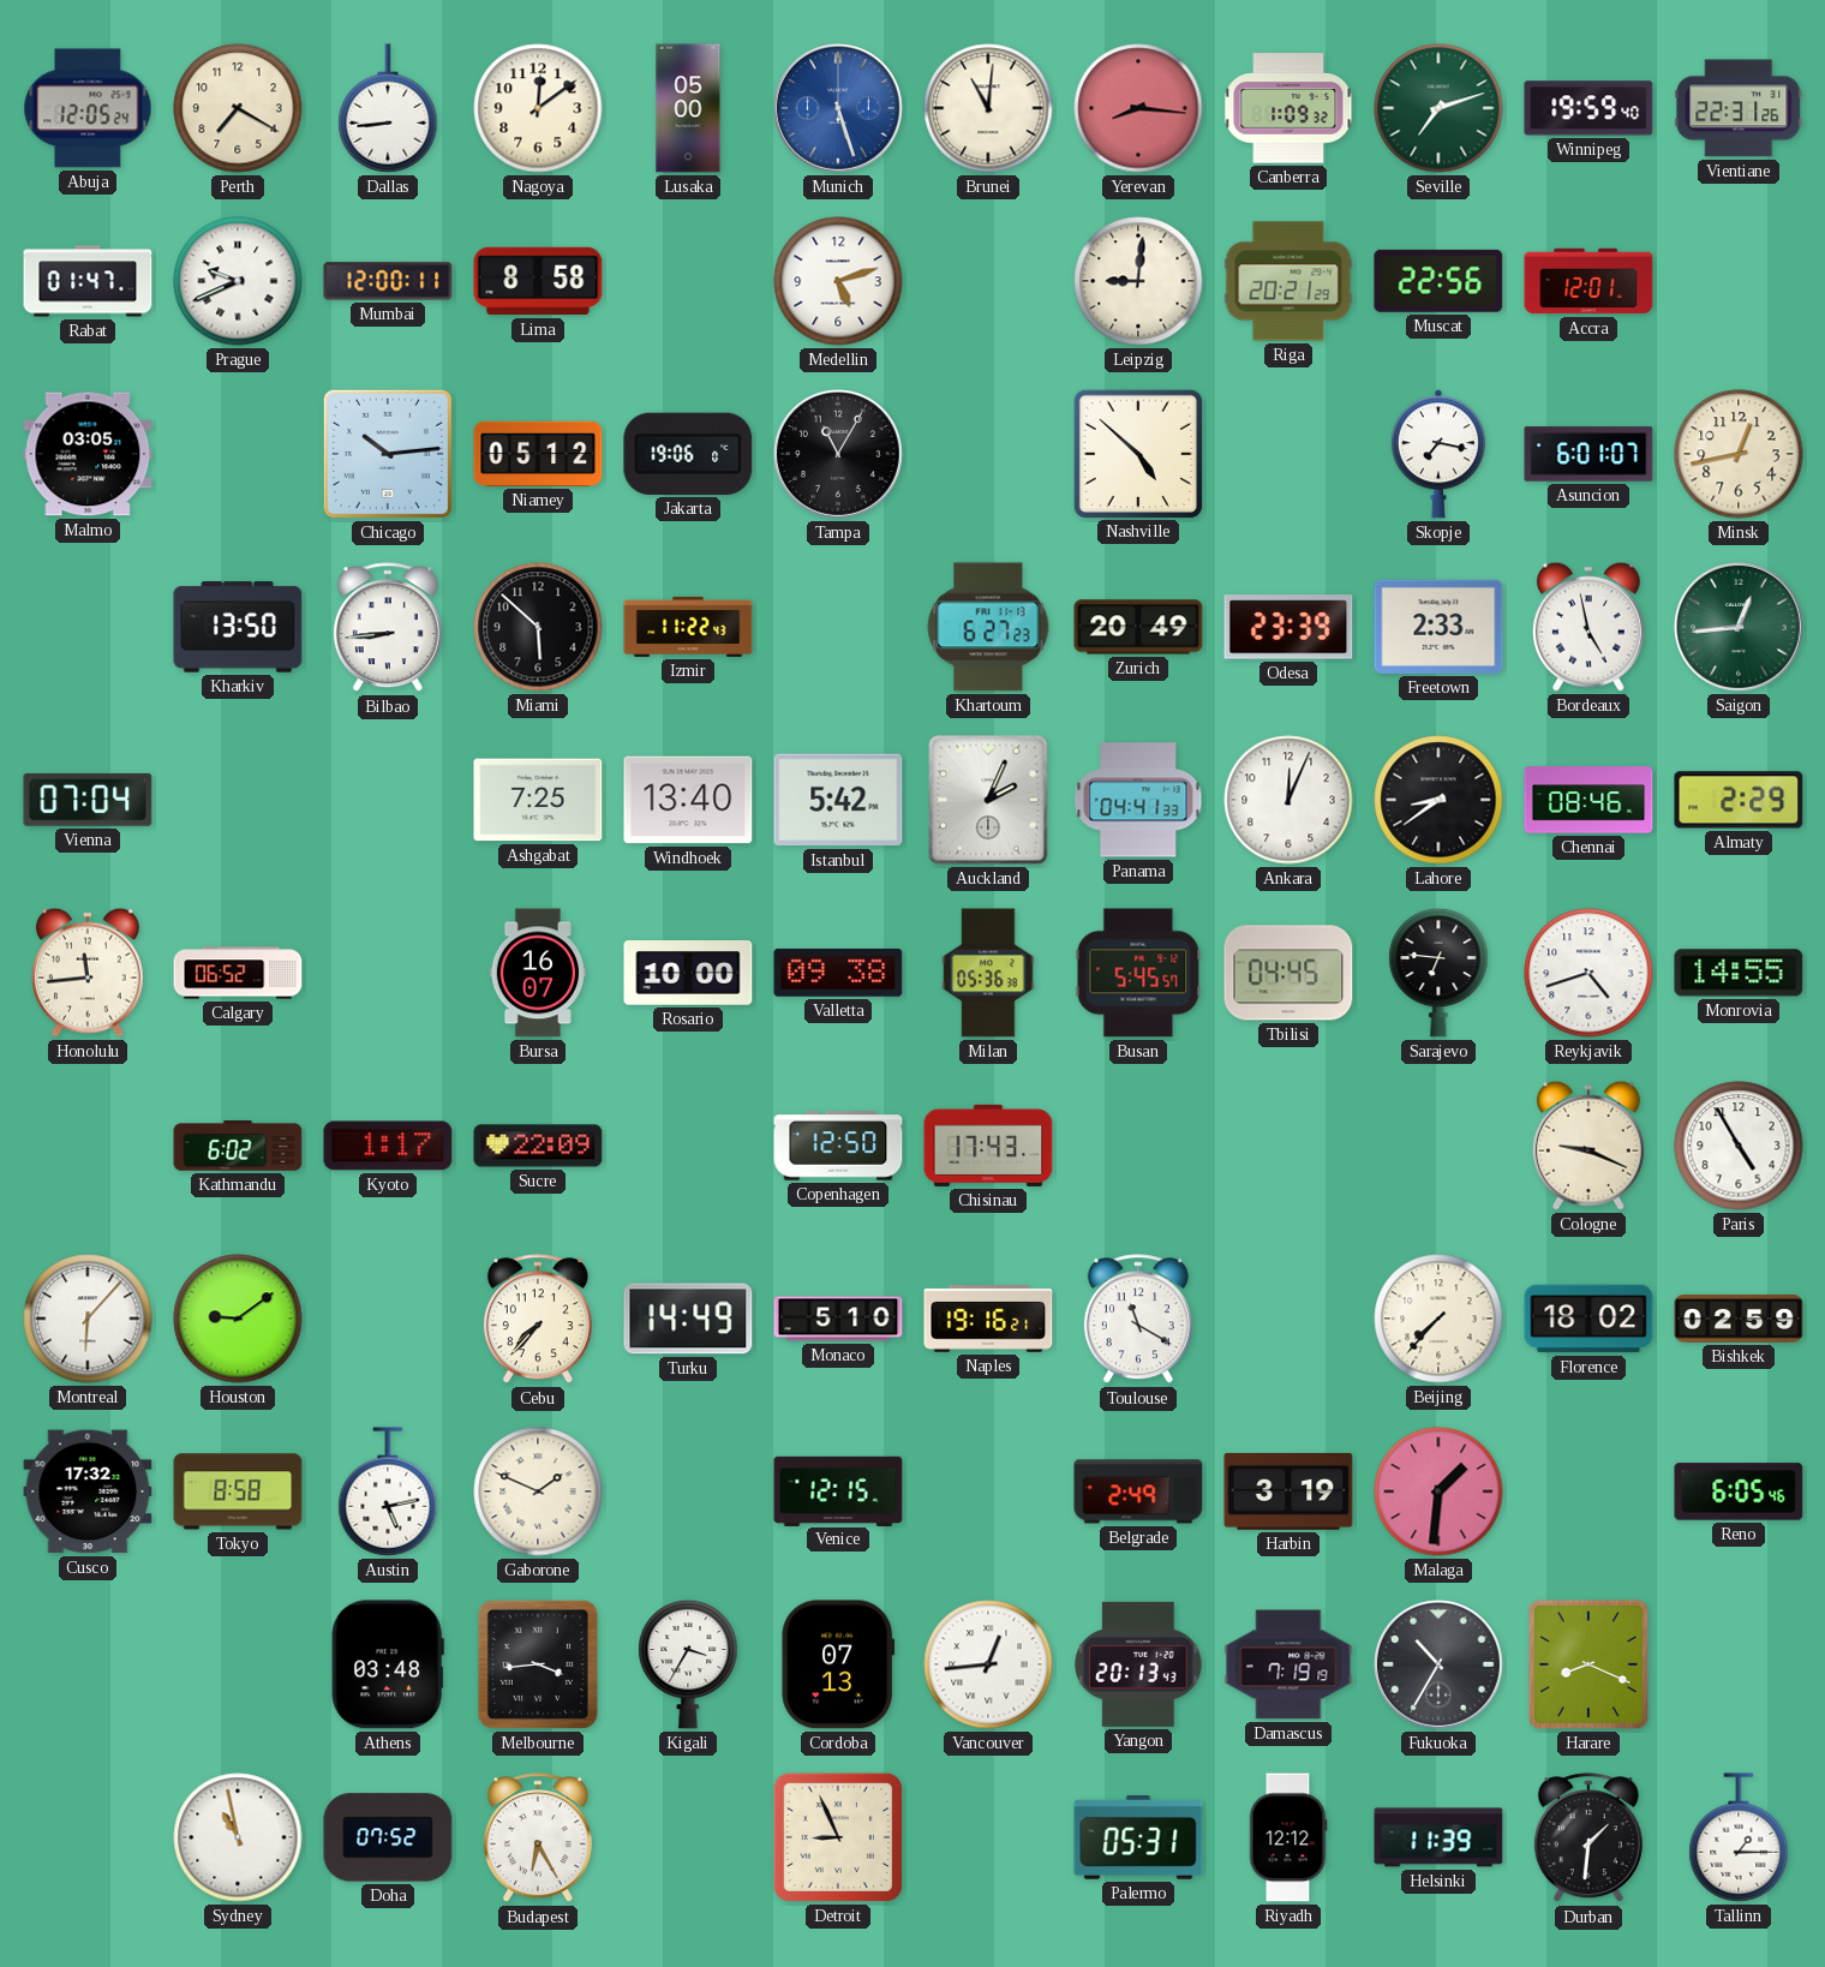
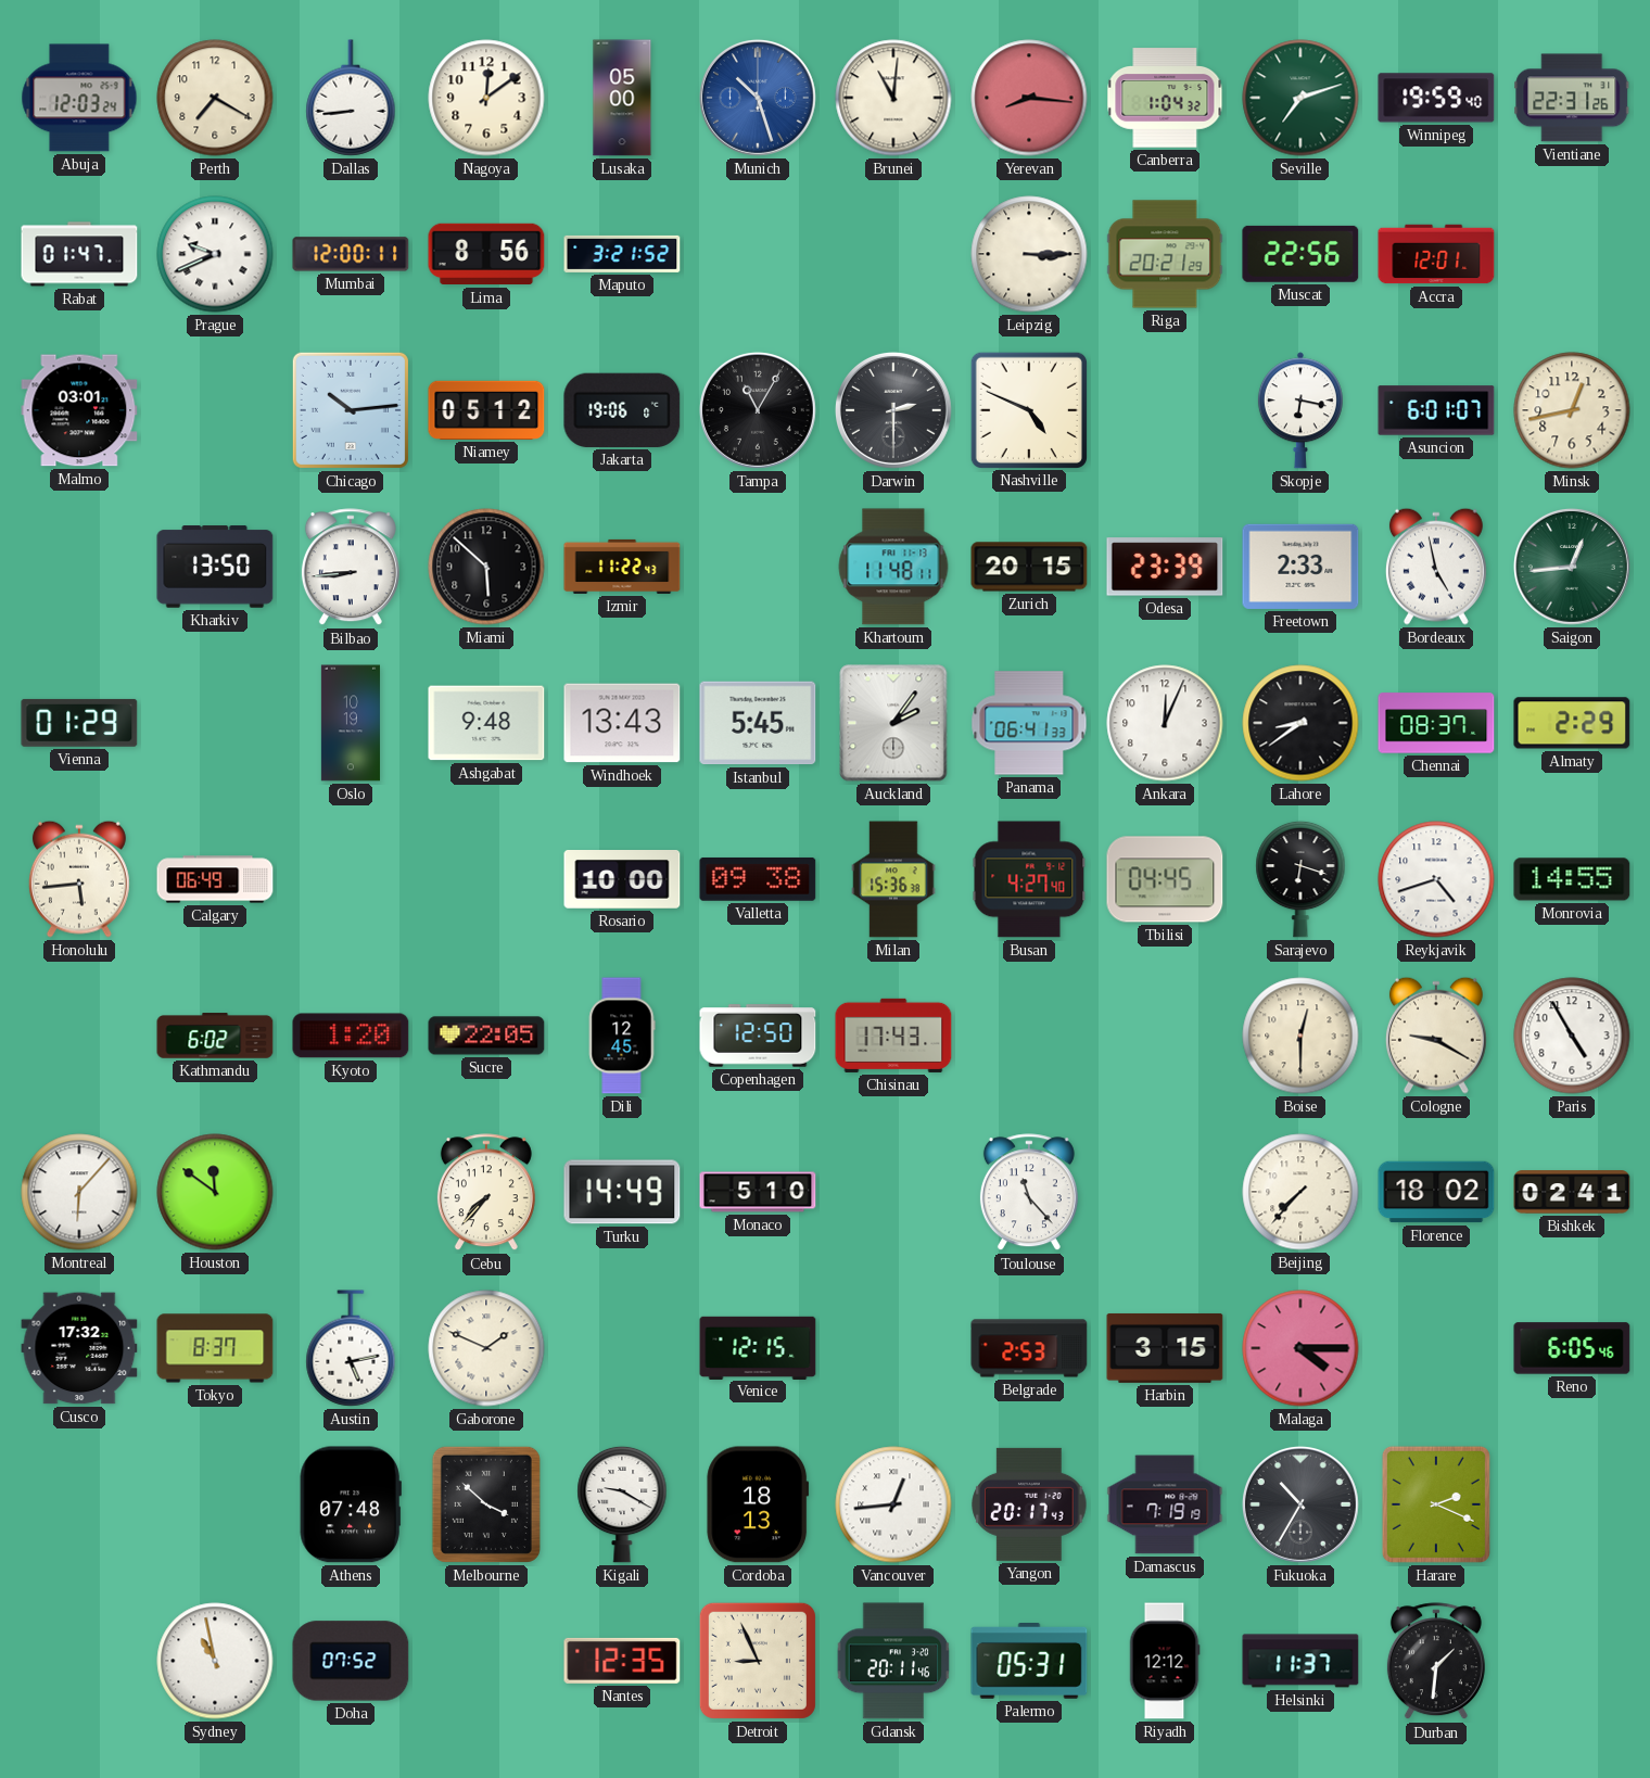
Abuja: 12:05 -> 12:03 (79, 98)
Munich: 5:27 -> 10:27 (758, 98)
Canberra: 1:09 -> 1:04 (1165, 98)
Lima: 8:58 -> 8:56 (486, 254)
Maputo: none -> 3:21 (622, 254)
Medellin: 5:12 -> none (838, 281)
Leipzig: 9:01 -> 3:15 (1029, 254)
Malmo: 03:05 -> 03:01 (79, 410)
Darwin: none -> 2:30 (893, 410)
Nashville: 4:52 -> 4:49 (1028, 409)
Skopje: 7:17 -> 6:17 (1300, 410)
Khartoum: 6:27 -> 11:48 (893, 567)
Zurich: 20:49 -> 20:15 (1029, 567)
Vienna: 07:04 -> 01:29 (79, 723)
Oslo: none -> 10:19 (351, 723)
Ashgabat: 7:25 -> 9:48 (486, 723)
Windhoek: 13:40 -> 13:43 (622, 723)
Istanbul: 5:42 -> 5:45 (758, 723)
Auckland: 2:04 -> 2:06 (893, 723)
Panama: 04:41 -> 06:41 (1029, 723)
Chennai: 08:46 -> 08:37 (1436, 723)
Honolulu: 11:44 -> 5:44 (79, 879)
Calgary: 06:52 -> 06:49 (215, 879)
Bursa: 16:07 -> none (537, 973)
Milan: 05:36 -> 15:36 (893, 879)
Busan: 5:45 -> 4:27 (1029, 879)
Sarajevo: 6:46 -> 6:18 (1300, 879)
Kyoto: 1:17 -> 1:20 (351, 1036)
Sucre: 22:09 -> 22:05 (486, 1036)
Dili: none -> 12:45 (622, 1036)
Boise: none -> 12:30 (1300, 1036)
Cologne: 9:19 -> 9:20 (1436, 1036)
Houston: 9:09 -> 11:51 (215, 1192)
Naples: 19:16 -> none (988, 1320)
Toulouse: 11:20 -> 11:23 (1029, 1193)
Bishkek: 02:59 -> 02:41 (1572, 1192)
Tokyo: 8:58 -> 8:37 (215, 1348)
Belgrade: 2:49 -> 2:53 (1029, 1348)
Harbin: 3:19 -> 3:15 (1165, 1348)
Malaga: 1:31 -> 4:15 (1300, 1348)
Athens: 03:48 -> 07:48 (351, 1504)
Melbourne: 3:44 -> 3:52 (486, 1504)
Kigali: 3:35 -> 9:20 (622, 1504)
Cordoba: 07:13 -> 18:13 (758, 1504)
Yangon: 20:13 -> 20:17 (1029, 1504)
Harare: 8:19 -> 2:19 (1436, 1504)
Budapest: 6:25 -> none (538, 1839)
Nantes: none -> 12:35 (622, 1661)
Gdansk: none -> 20:11 (893, 1661)
Helsinki: 11:39 -> 11:37 (1300, 1661)
Tallinn: 1:15 -> none (1739, 1837)
